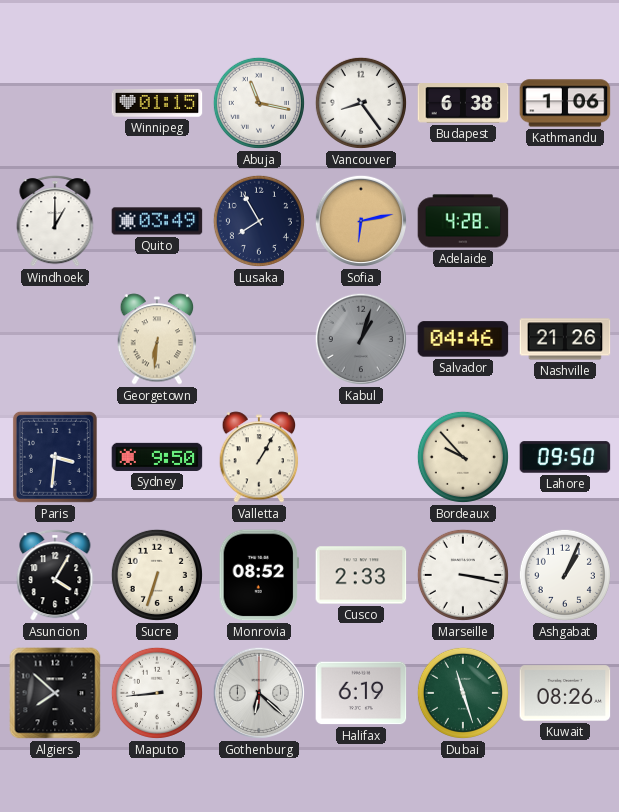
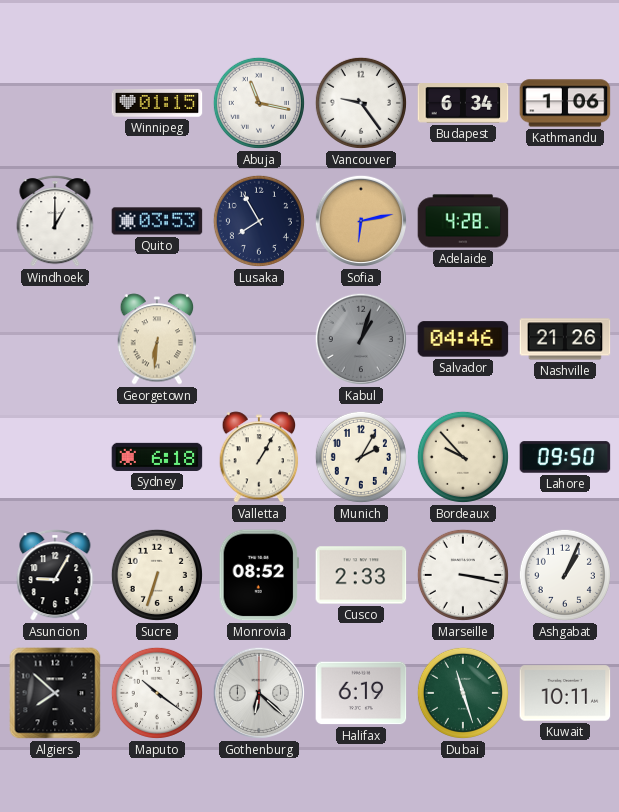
Vancouver: 8:24 -> 9:24 (361, 103)
Budapest: 6:38 -> 6:34 (463, 104)
Quito: 03:49 -> 03:53 (157, 221)
Paris: 3:31 -> none (55, 457)
Sydney: 9:50 -> 6:18 (157, 457)
Munich: none -> 2:05 (361, 457)
Asuncion: 4:05 -> 9:05 (55, 575)
Maputo: 8:44 -> 10:21 (157, 693)
Kuwait: 08:26 -> 10:11 (565, 693)
